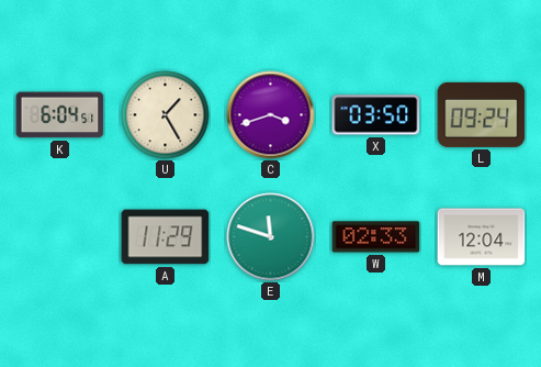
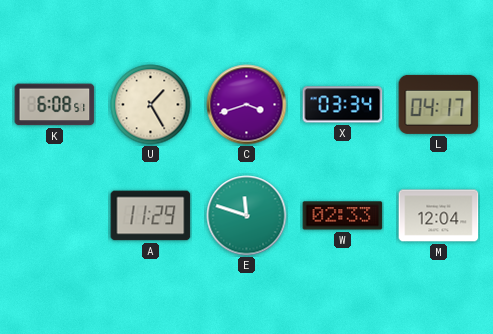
K: 6:04 -> 6:08 (55, 105)
X: 03:50 -> 03:34 (343, 105)
L: 09:24 -> 04:17 (439, 104)
